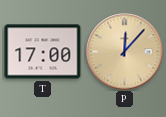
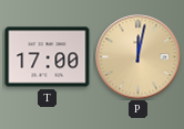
P: 12:07 -> 12:02 (139, 57)
